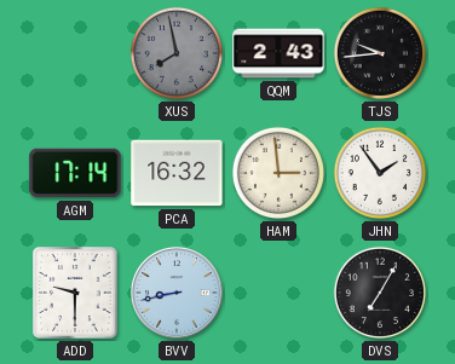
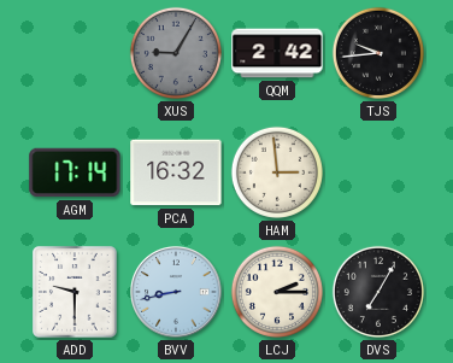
XUS: 7:58 -> 9:05 (176, 53)
QQM: 2:43 -> 2:42 (277, 53)
JHN: 1:54 -> none (380, 173)
LCJ: none -> 2:15 (277, 292)
